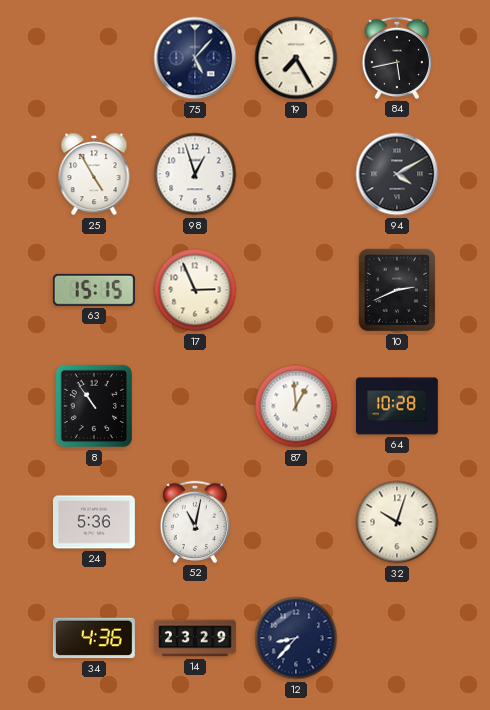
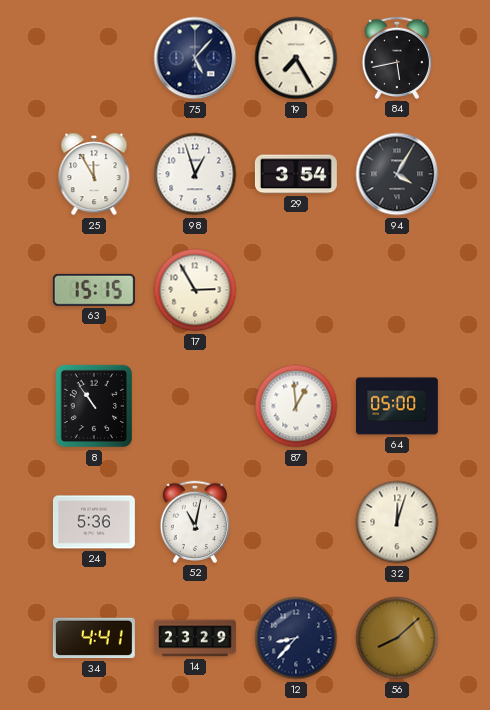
25: 4:55 -> 11:55 (94, 174)
29: none -> 3:54 (296, 174)
94: 4:10 -> 4:05 (397, 174)
17: 2:56 -> 2:55 (195, 290)
10: 2:41 -> none (397, 290)
64: 10:28 -> 05:00 (397, 406)
32: 10:03 -> 12:03 (397, 522)
34: 4:36 -> 4:41 (94, 638)
56: none -> 8:08 (397, 638)
